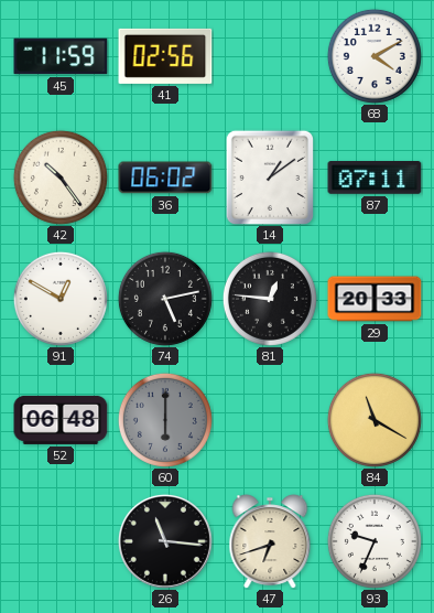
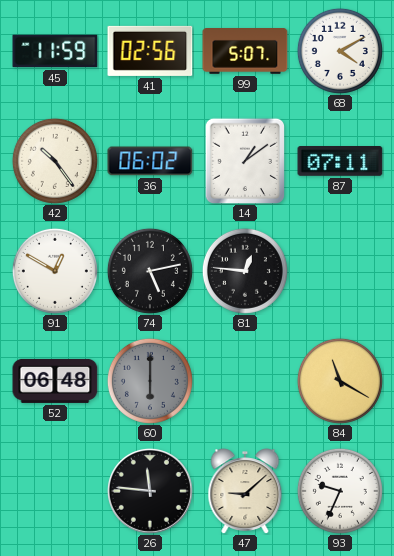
99: none -> 5:07 (245, 52)
29: 20:33 -> none (375, 299)
26: 11:16 -> 11:46 (150, 491)
47: 6:42 -> 9:08 (245, 491)
